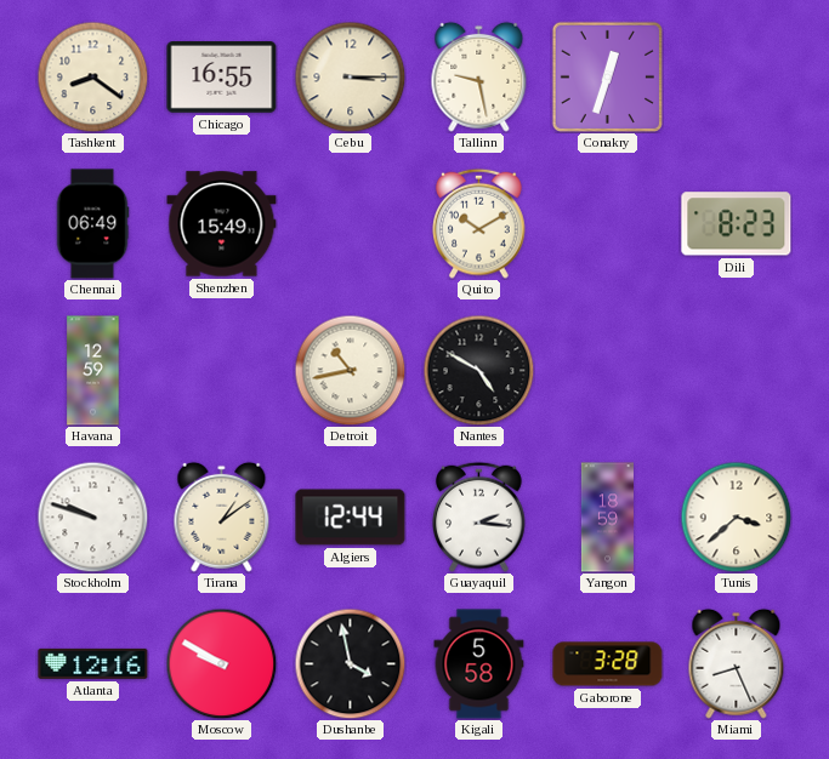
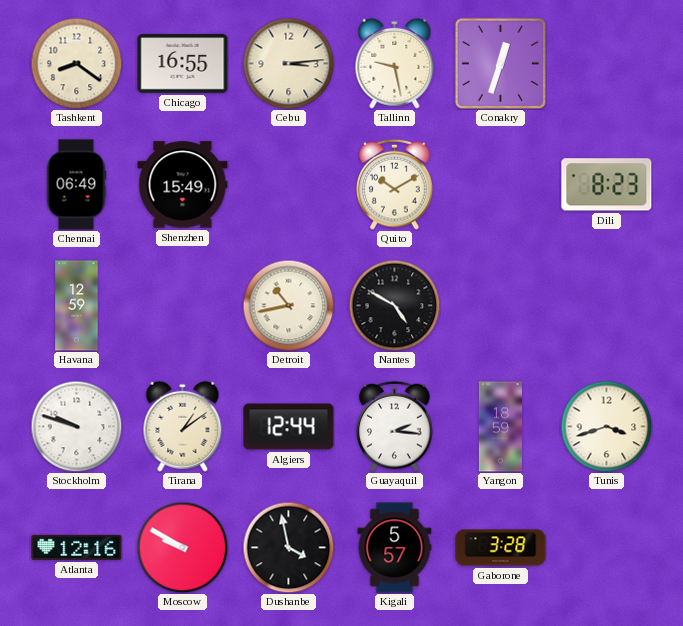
Cebu: 3:15 -> 3:14 (288, 63)
Tunis: 3:38 -> 3:42 (606, 426)
Kigali: 5:58 -> 5:57 (395, 548)
Miami: 8:26 -> none (737, 663)
